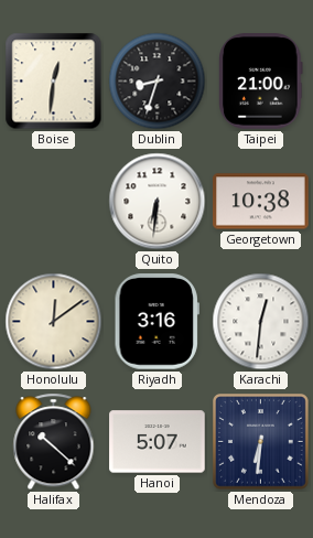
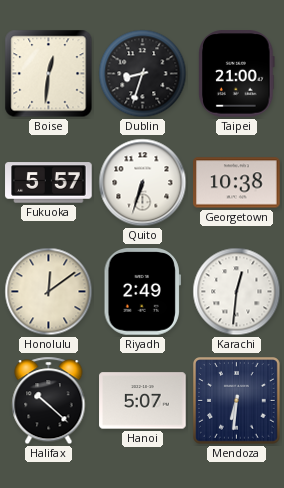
Fukuoka: none -> 5:57 (49, 183)
Quito: 6:31 -> 6:33 (143, 183)
Riyadh: 3:16 -> 2:49 (142, 292)
